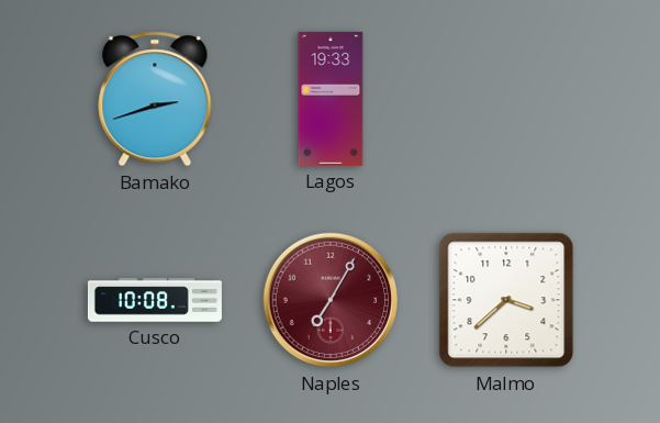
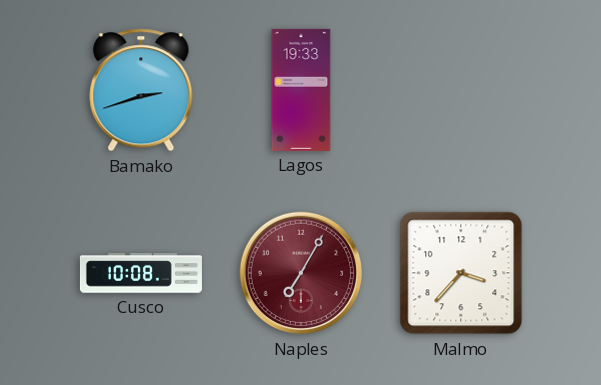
Malmo: 3:38 -> 3:37 (461, 273)
